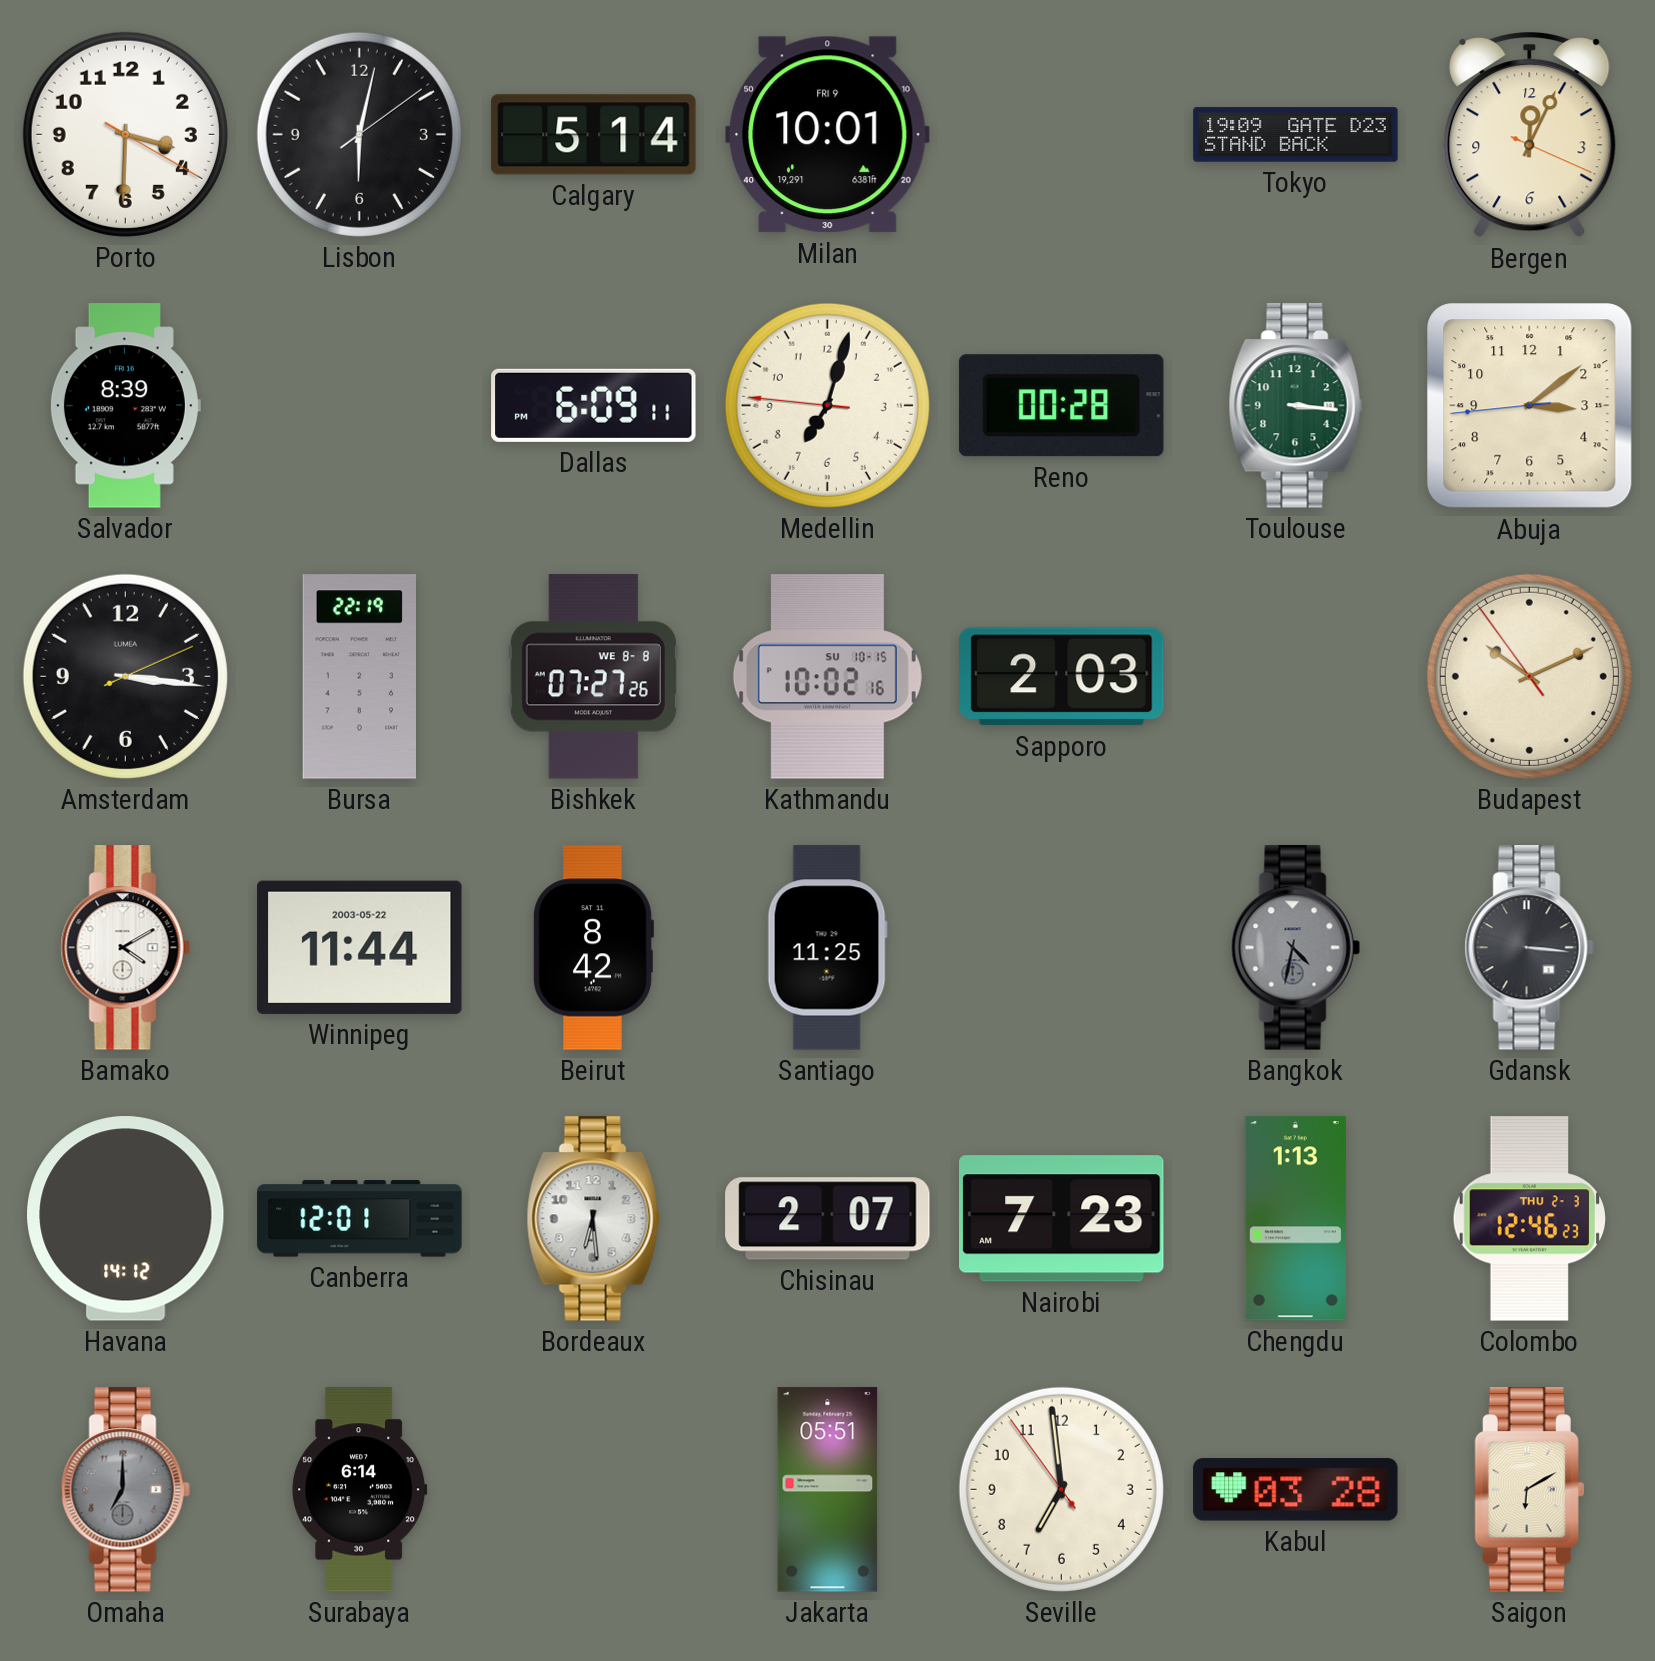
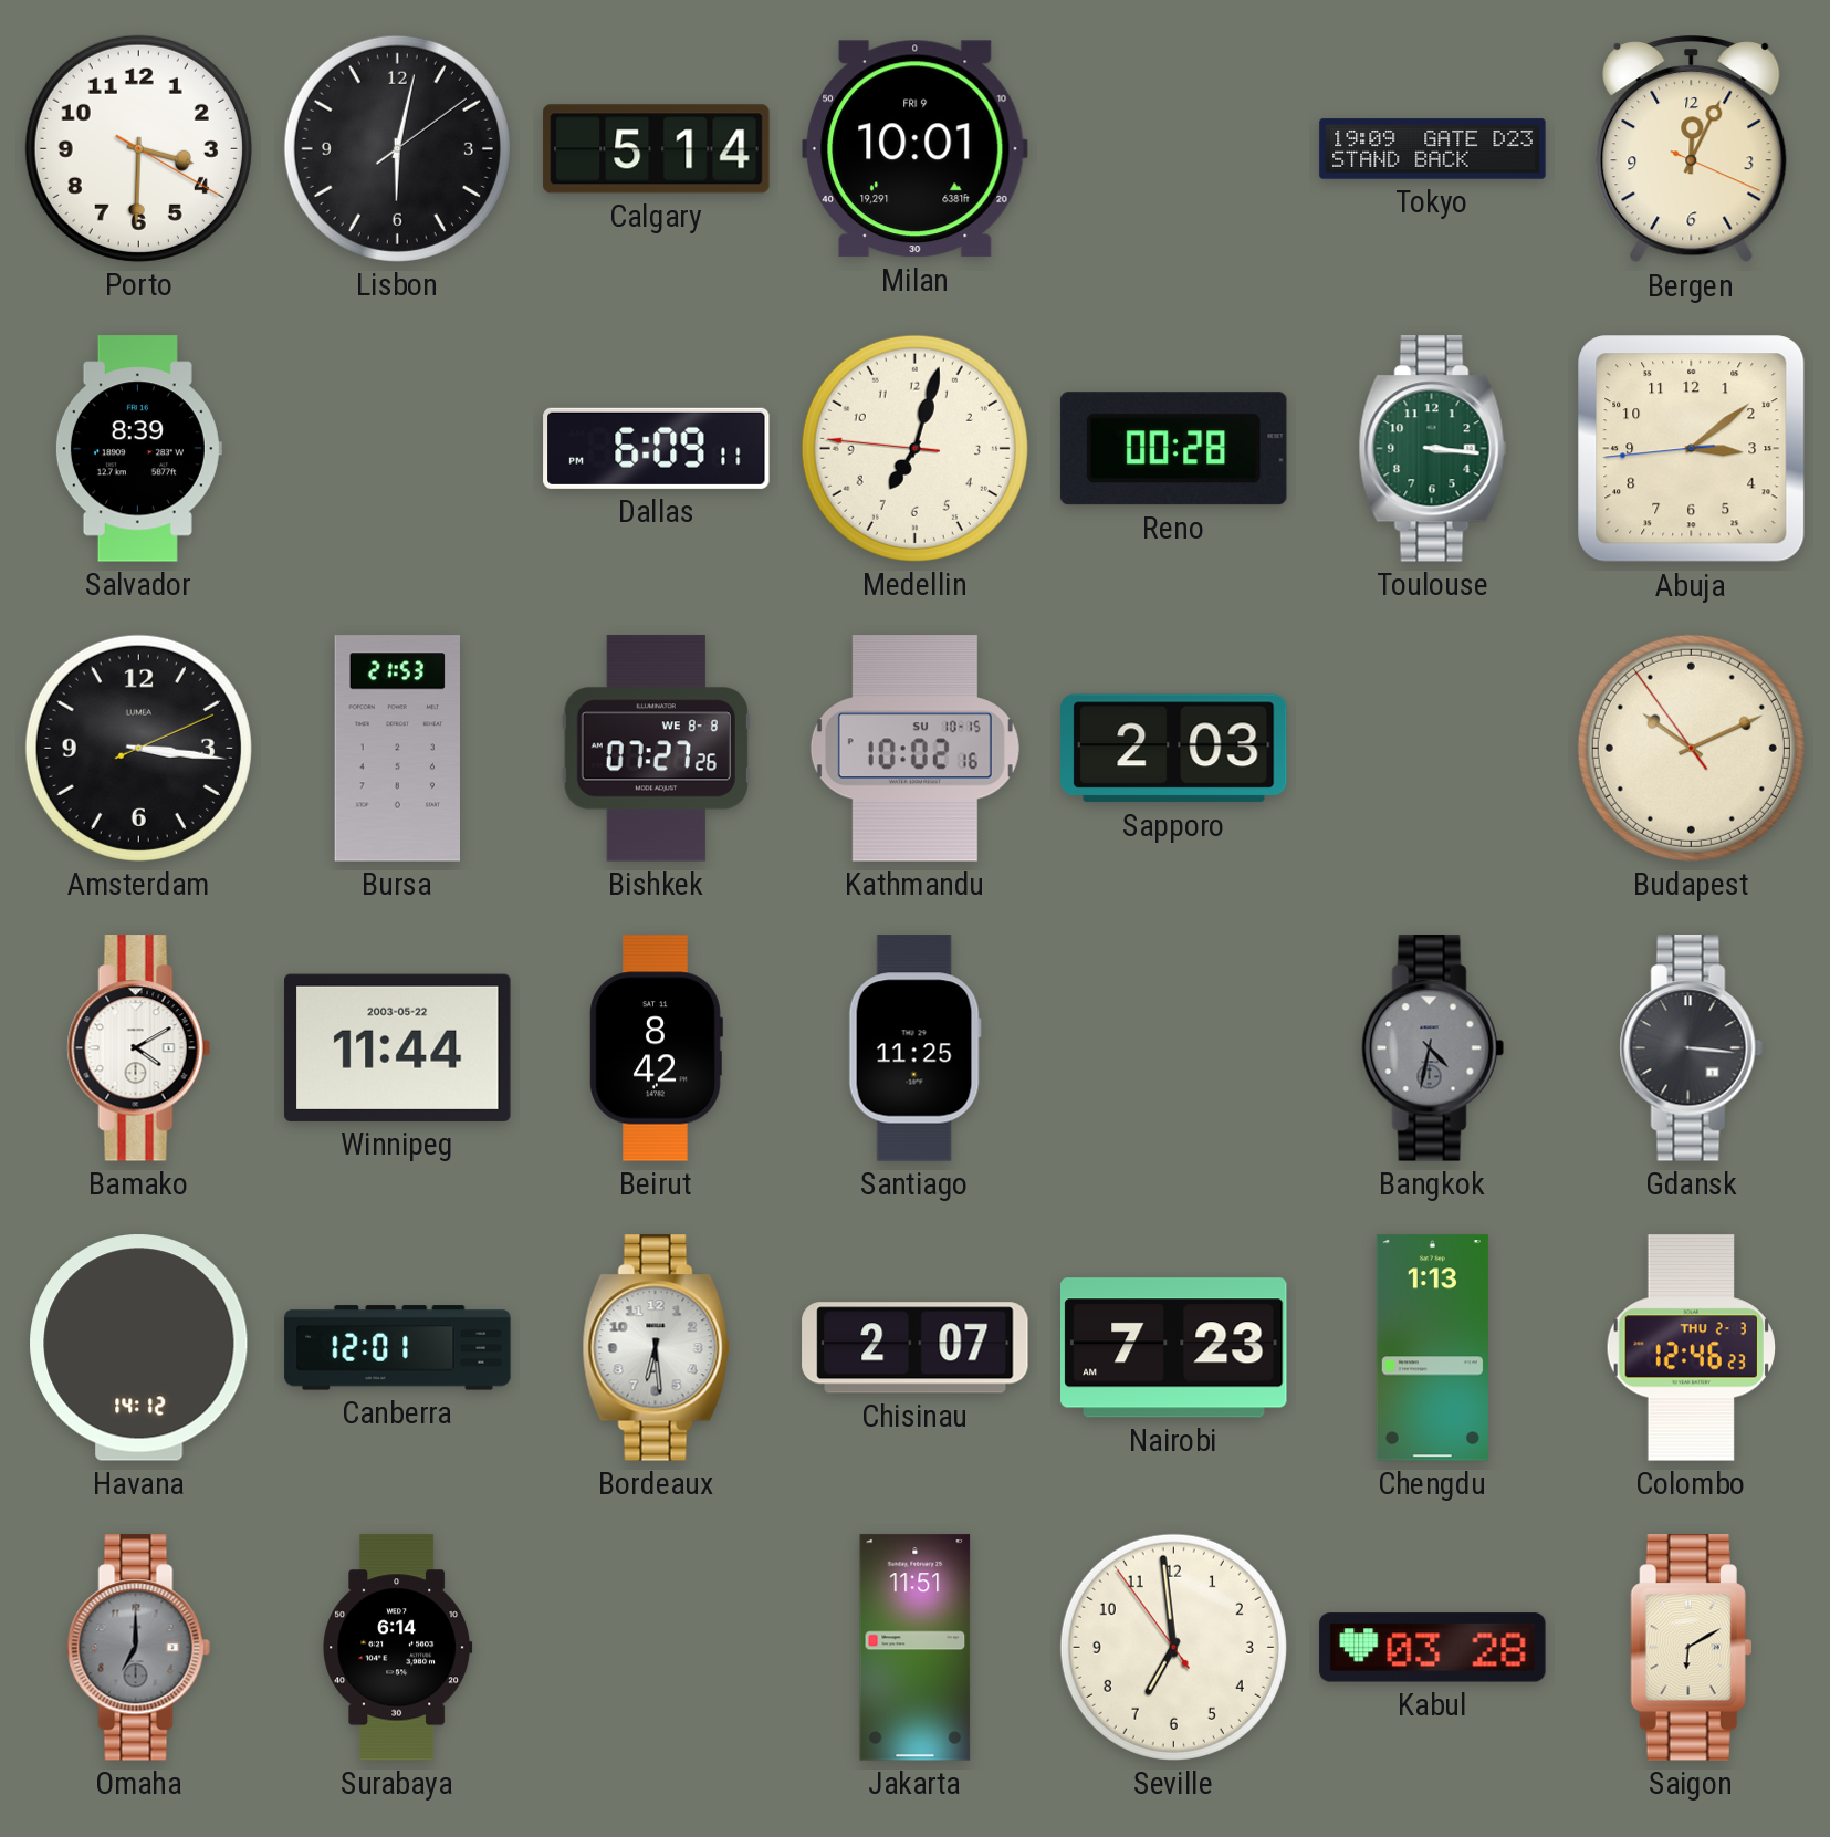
Bursa: 22:19 -> 21:53 (397, 749)
Jakarta: 05:51 -> 11:51 (916, 1648)
